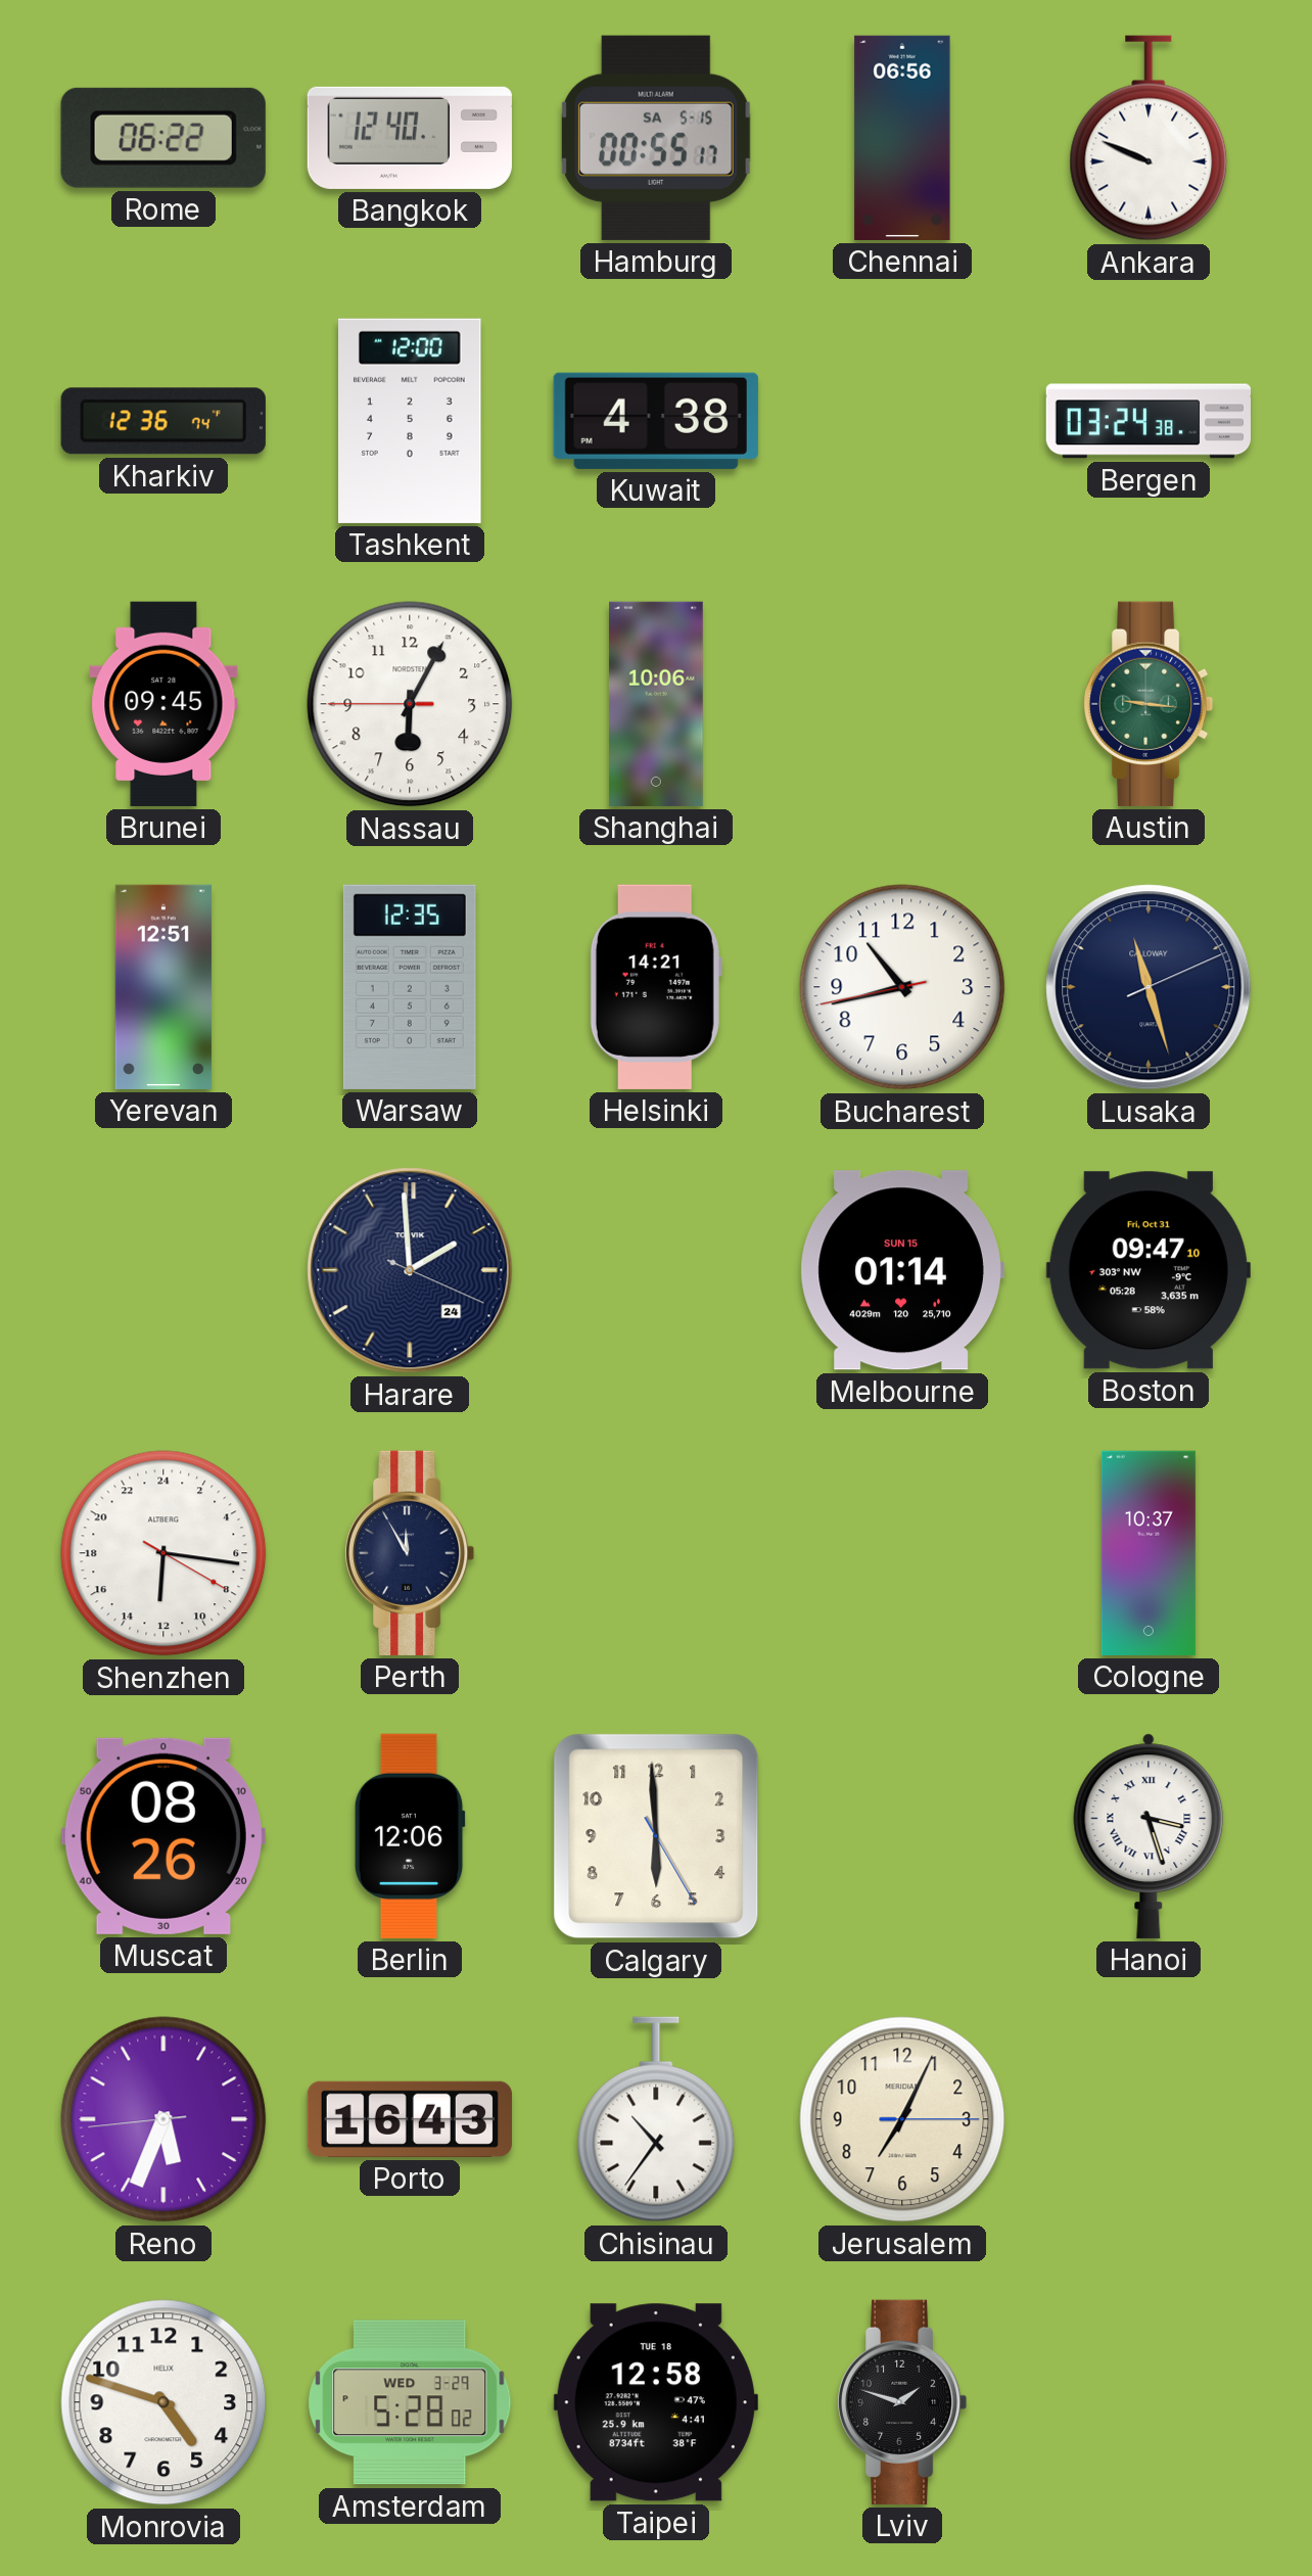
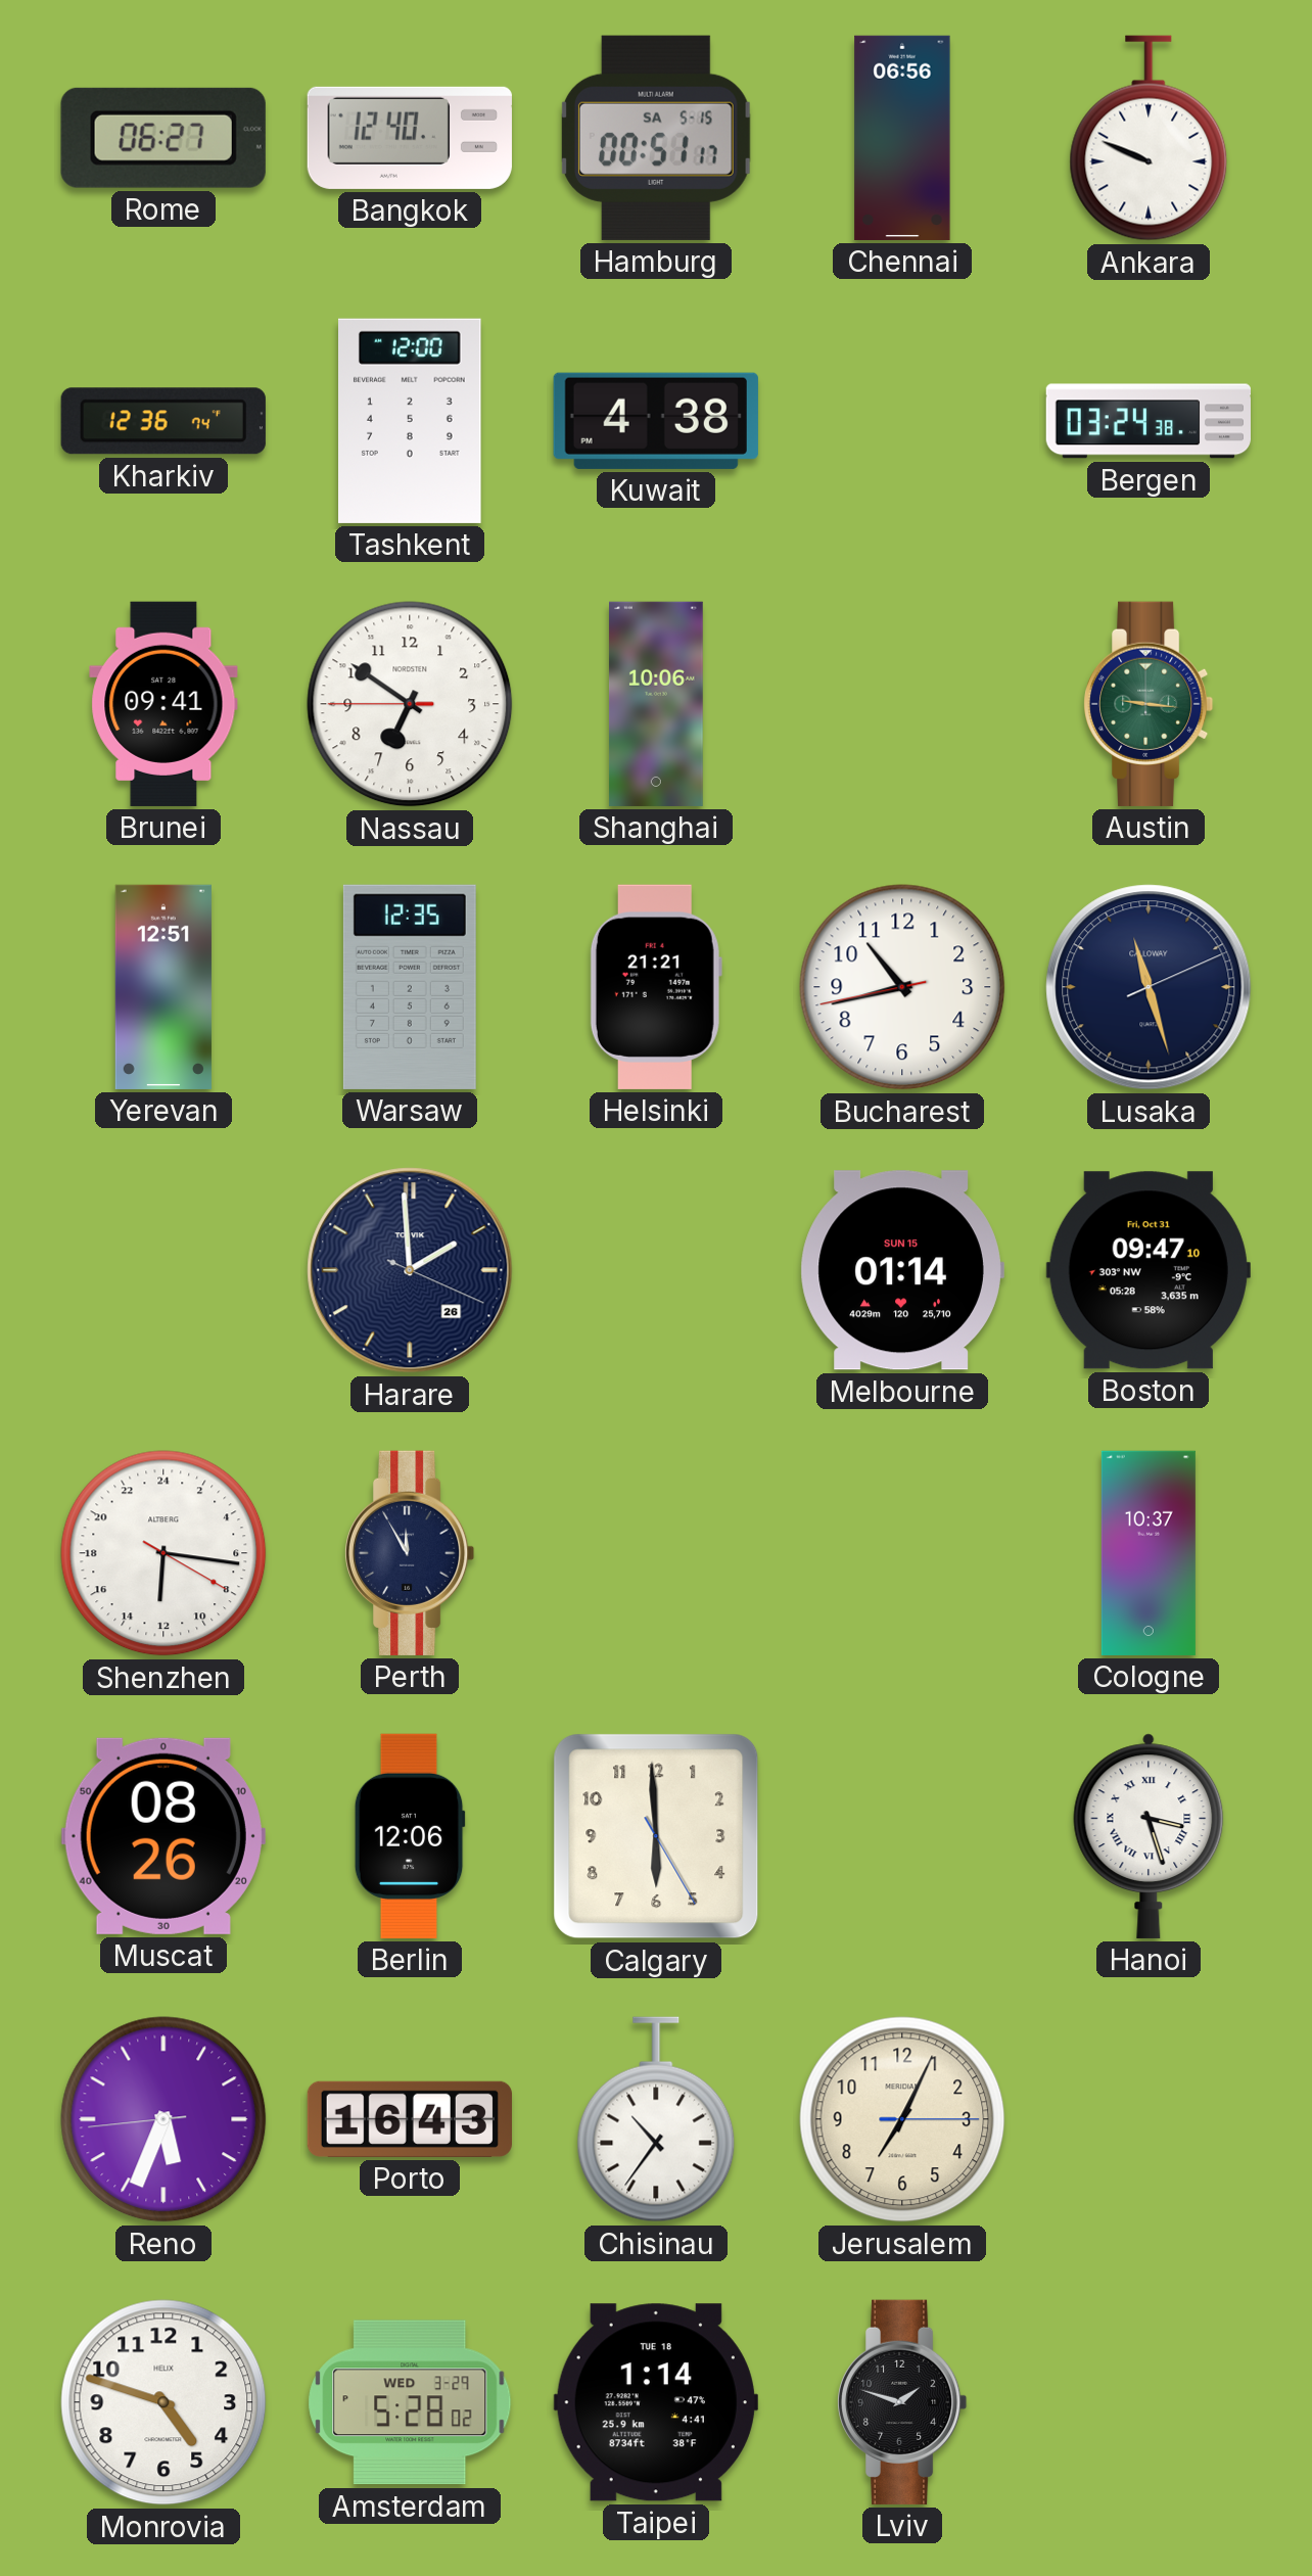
Rome: 06:22 -> 06:27 (163, 138)
Hamburg: 00:55 -> 00:51 (656, 138)
Brunei: 09:45 -> 09:41 (163, 704)
Nassau: 6:04 -> 6:50 (410, 704)
Helsinki: 14:21 -> 21:21 (656, 987)
Harare date: 24 -> 26 (410, 1270)
Taipei: 12:58 -> 1:14 (656, 2402)
